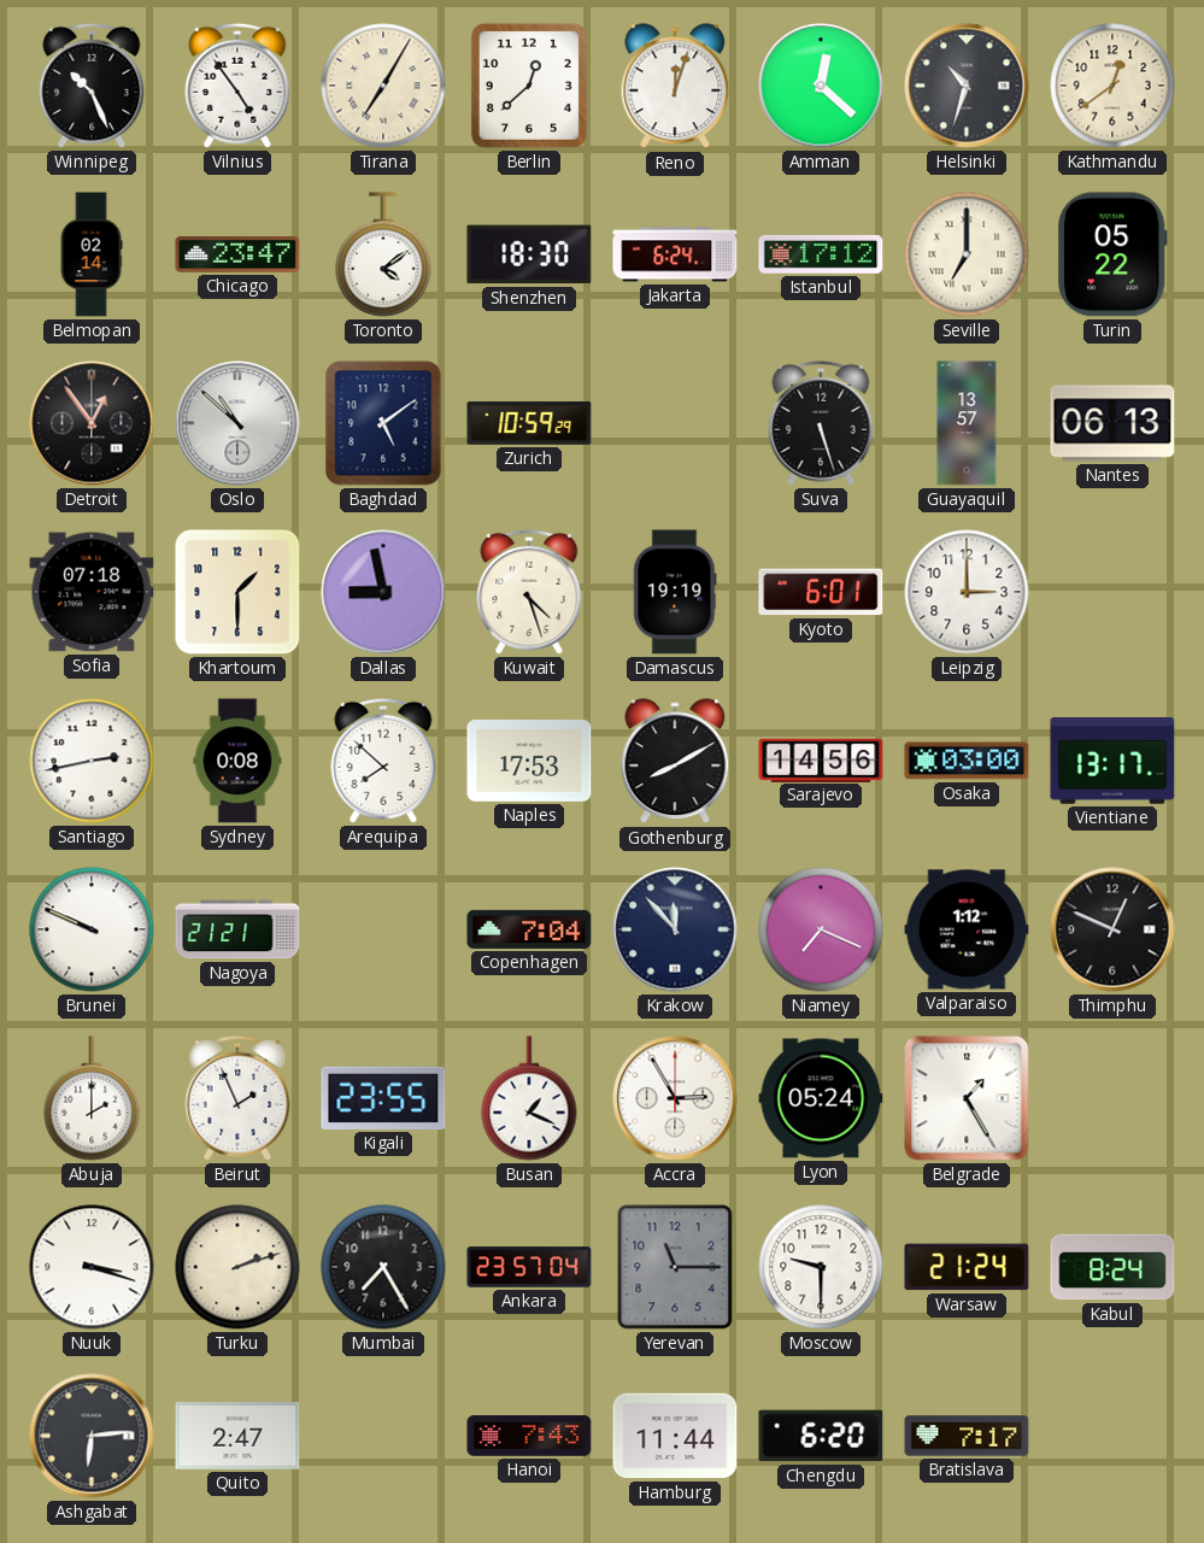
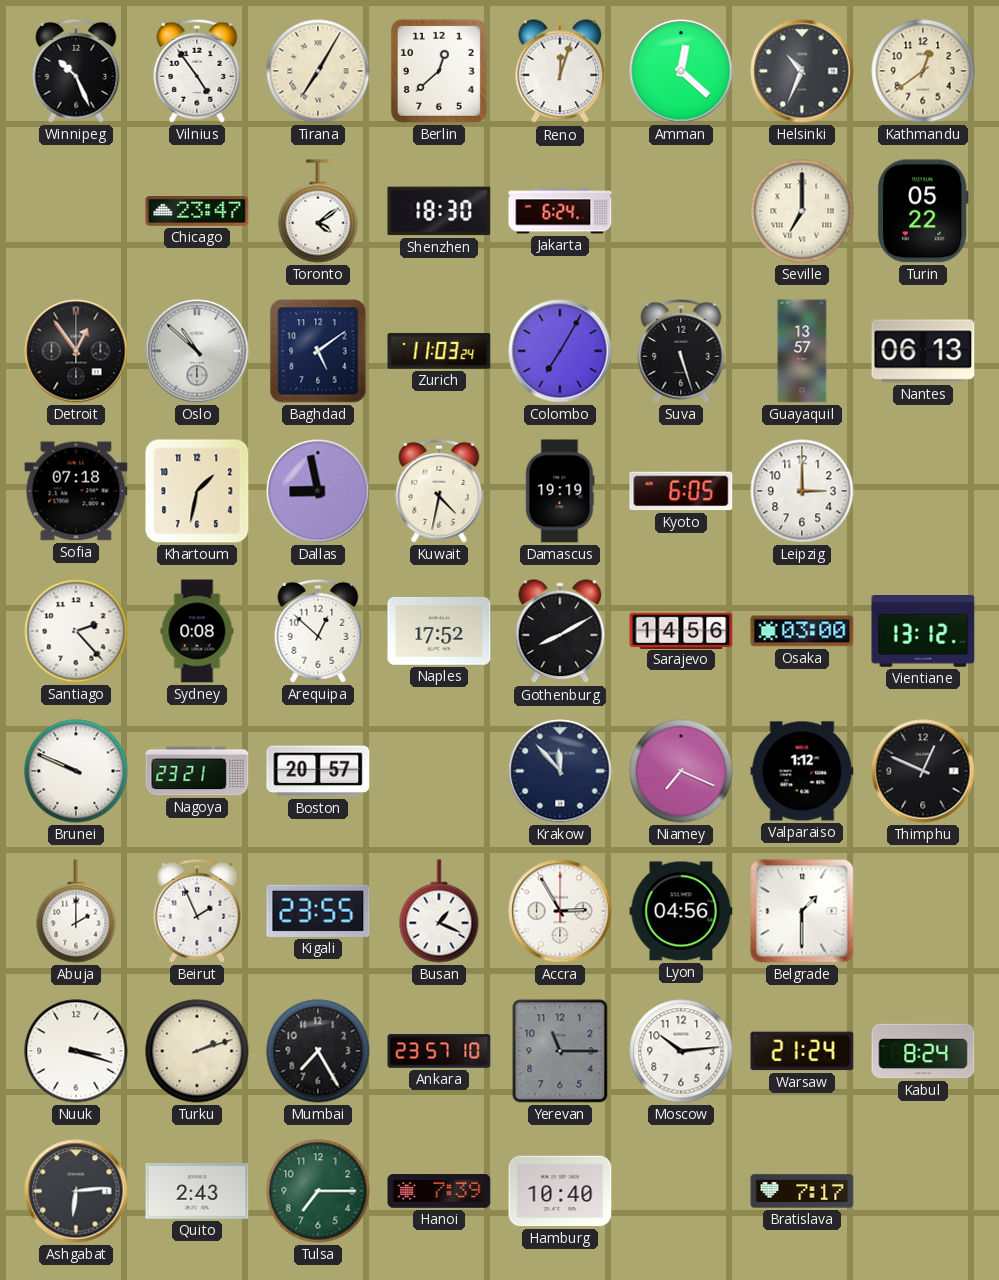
Helsinki: 10:33 -> 10:34 (802, 71)
Belmopan: 02:14 -> none (92, 254)
Istanbul: 17:12 -> none (821, 254)
Zurich: 10:59 -> 11:03 (439, 351)
Colombo: none -> 7:05 (560, 351)
Khartoum: 1:30 -> 1:32 (197, 491)
Kuwait: 4:27 -> 4:32 (439, 491)
Kyoto: 6:01 -> 6:05 (681, 491)
Santiago: 2:43 -> 2:23 (76, 631)
Arequipa: 7:52 -> 12:52 (318, 631)
Naples: 17:53 -> 17:52 (439, 631)
Vientiane: 13:17 -> 13:12 (923, 632)
Nagoya: 21:21 -> 23:21 (197, 771)
Boston: none -> 20:57 (318, 771)
Copenhagen: 7:04 -> none (529, 929)
Lyon: 05:24 -> 04:56 (681, 911)
Belgrade: 1:25 -> 1:30 (802, 911)
Ankara: 23:57:04 -> 23:57:10 (439, 1051)
Moscow: 9:30 -> 10:14 (681, 1051)
Quito: 2:47 -> 2:43 (197, 1191)
Tulsa: none -> 7:15 (318, 1191)
Hanoi: 7:43 -> 7:39 (439, 1191)
Hamburg: 11:44 -> 10:40 (560, 1191)
Chengdu: 6:20 -> none (821, 1436)
